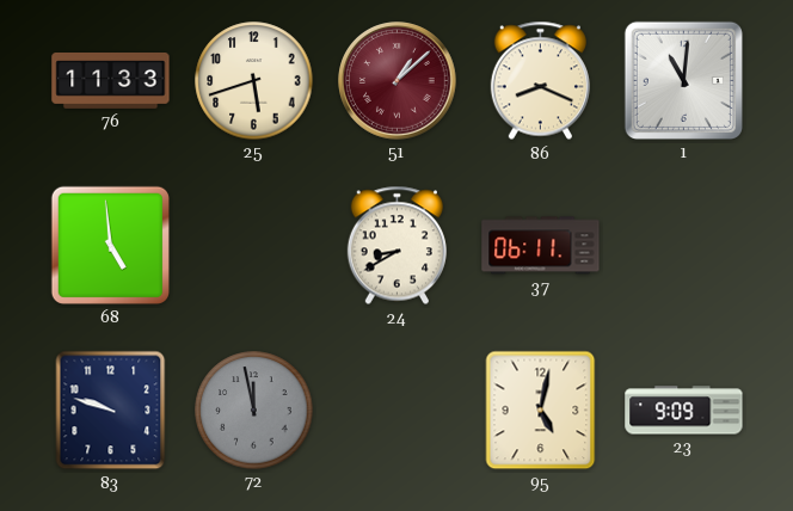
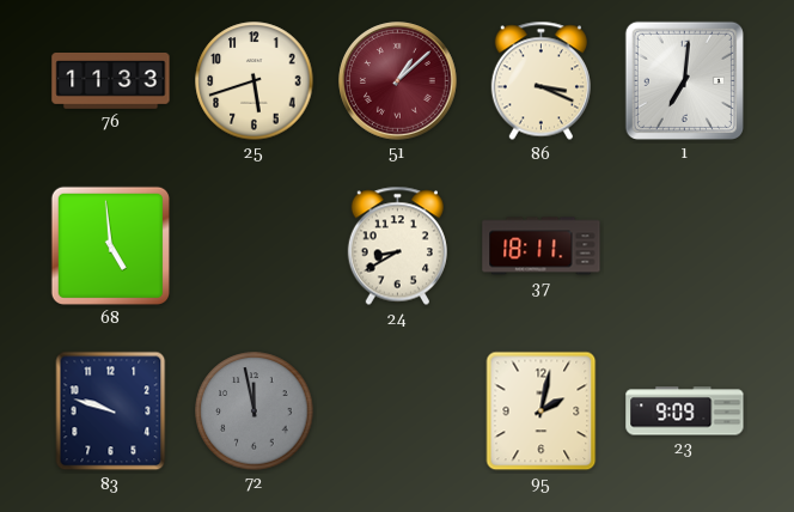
86: 8:19 -> 3:19 (540, 81)
1: 11:01 -> 7:01 (684, 80)
37: 06:11 -> 18:11 (542, 246)
95: 5:02 -> 2:02 (542, 412)
